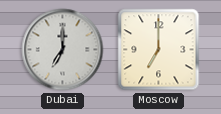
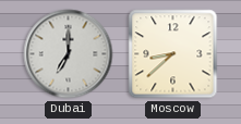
Moscow: 7:00 -> 8:38 (173, 54)
